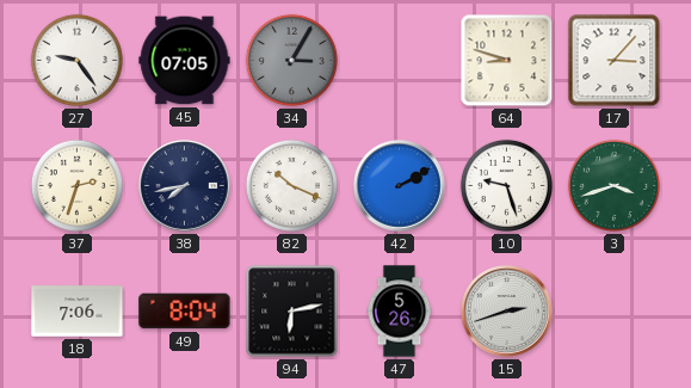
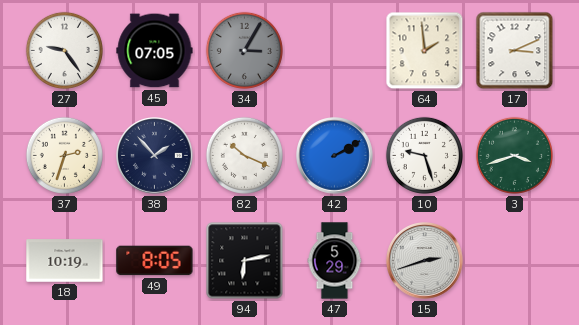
64: 8:48 -> 1:59 (425, 51)
17: 3:07 -> 3:11 (515, 51)
38: 7:43 -> 1:53 (155, 156)
18: 7:06 -> 10:19 (65, 261)
49: 8:04 -> 8:05 (155, 261)
47: 5:26 -> 5:29 (335, 261)
